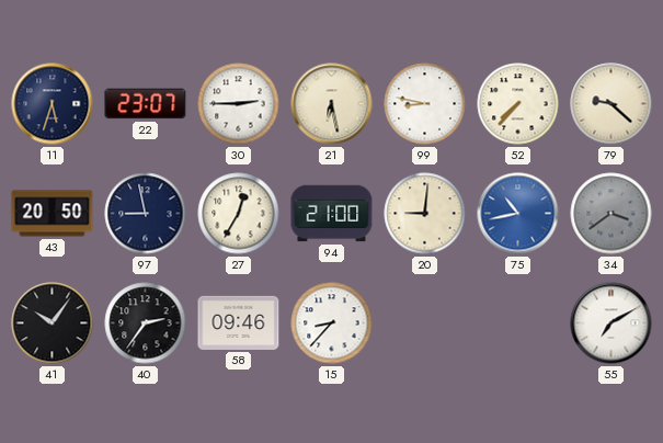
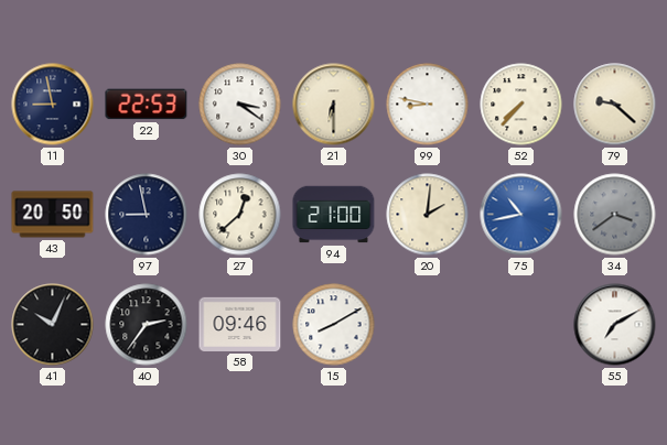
11: 5:33 -> 8:58 (53, 105)
22: 23:07 -> 22:53 (147, 105)
30: 2:45 -> 3:21 (240, 105)
21: 6:28 -> 6:30 (334, 105)
27: 12:35 -> 12:38 (240, 215)
20: 9:01 -> 2:01 (428, 215)
41: 10:06 -> 10:04 (53, 325)
15: 8:37 -> 8:10 (334, 325)
